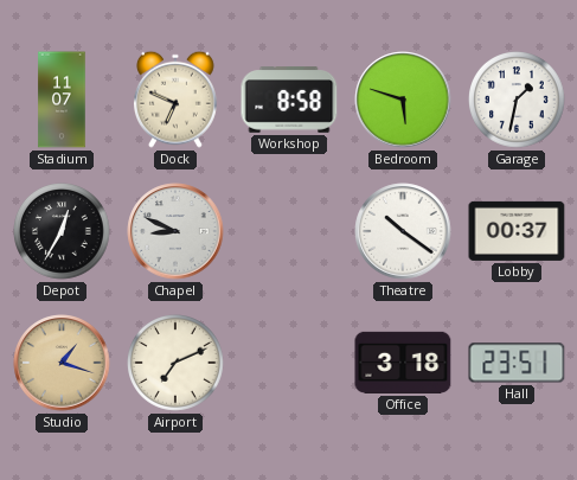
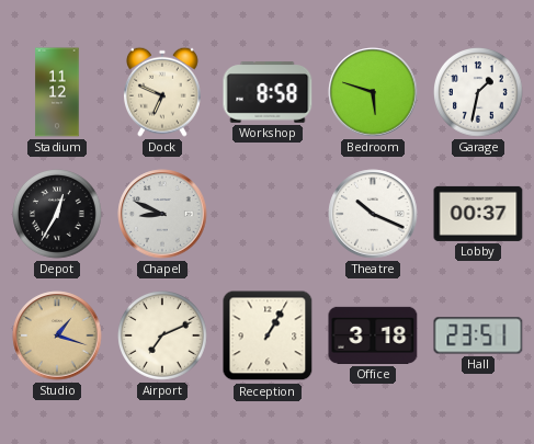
Stadium: 11:07 -> 11:12 (57, 92)
Theatre: 10:21 -> 10:19 (373, 214)
Reception: none -> 1:05 (268, 335)
